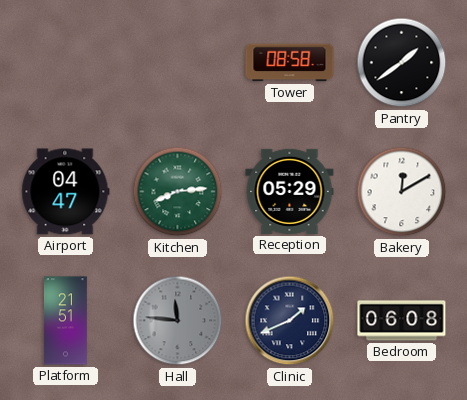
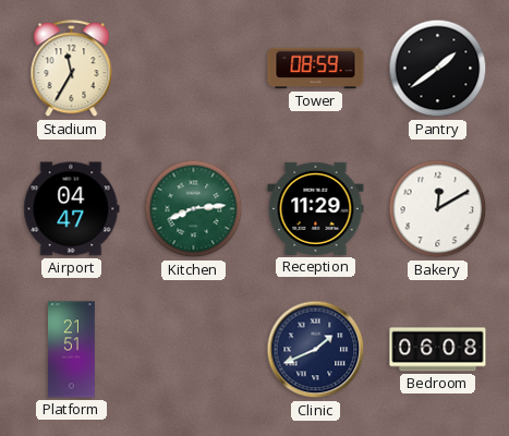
Stadium: none -> 11:35 (72, 69)
Tower: 08:58 -> 08:59 (316, 69)
Reception: 05:29 -> 11:29 (316, 208)
Hall: 11:46 -> none (178, 321)
